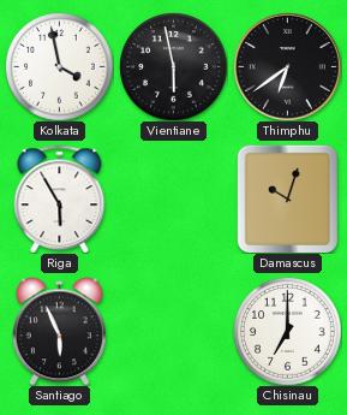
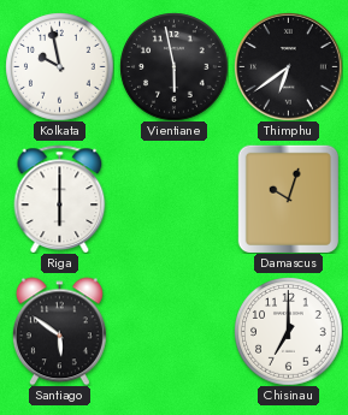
Kolkata: 3:58 -> 9:58 (59, 66)
Riga: 5:55 -> 6:00 (60, 198)
Santiago: 5:56 -> 5:51 (59, 331)
